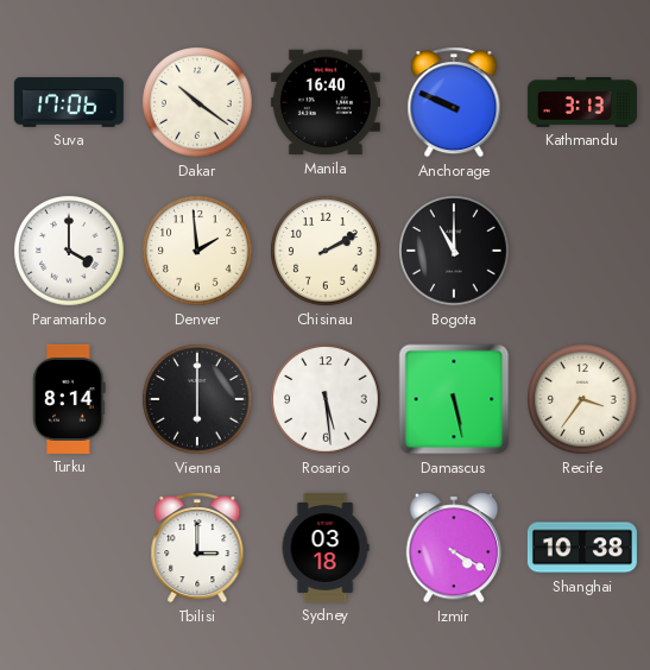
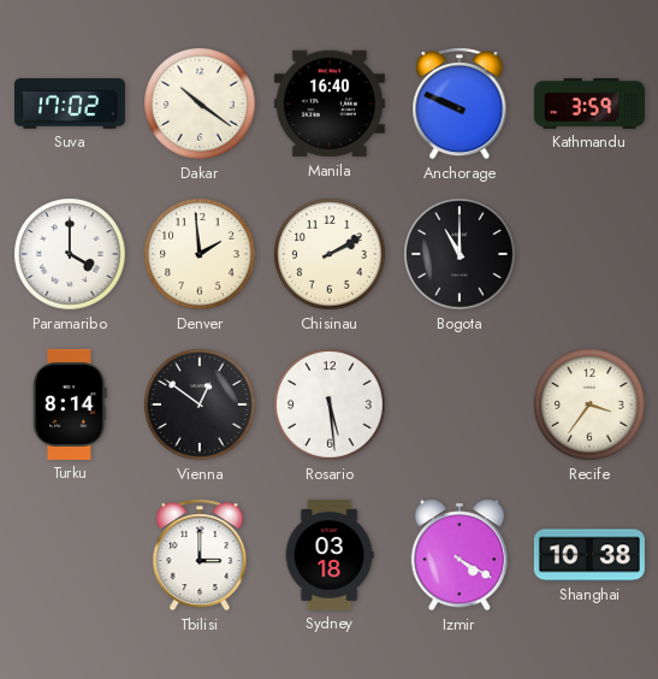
Suva: 17:06 -> 17:02 (70, 104)
Kathmandu: 3:13 -> 3:59 (589, 104)
Vienna: 6:00 -> 12:51 (200, 405)
Damascus: 5:28 -> none (454, 399)
